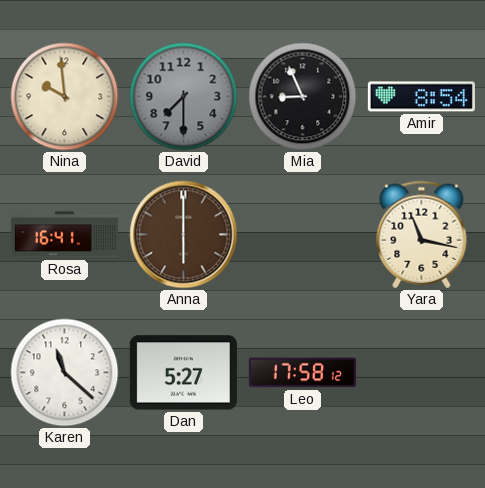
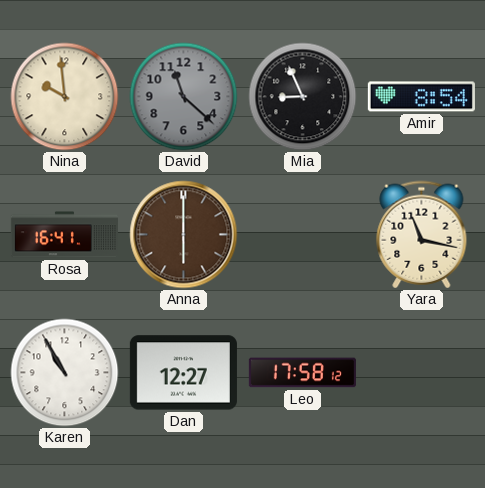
David: 7:30 -> 11:22 (184, 97)
Karen: 11:22 -> 10:55 (65, 373)
Dan: 5:27 -> 12:27 (183, 373)
